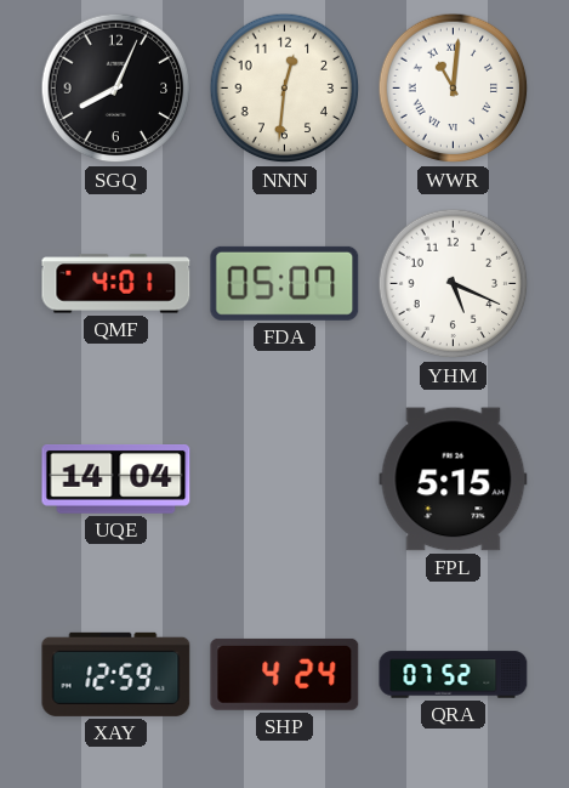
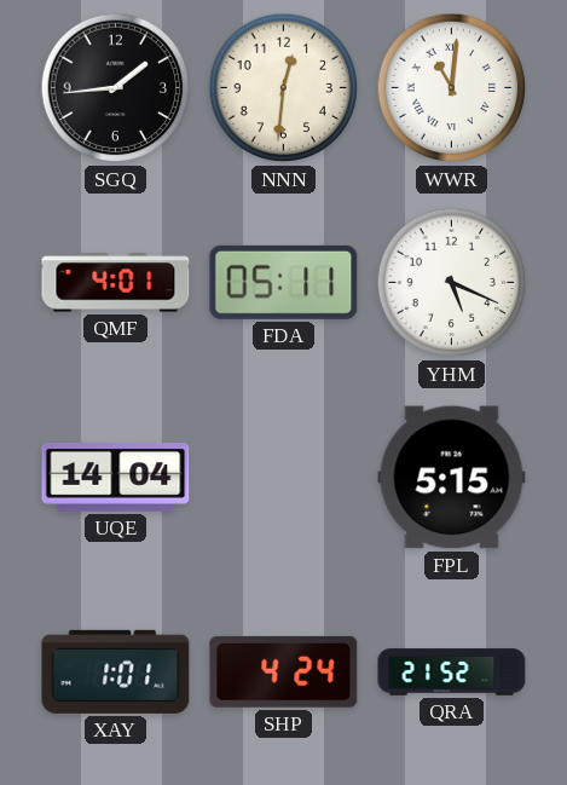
SGQ: 8:04 -> 1:44 (116, 88)
FDA: 05:07 -> 05:11 (284, 282)
XAY: 12:59 -> 1:01 (116, 671)
QRA: 07:52 -> 21:52 (452, 673)
